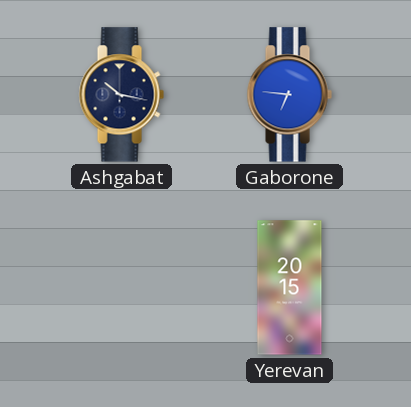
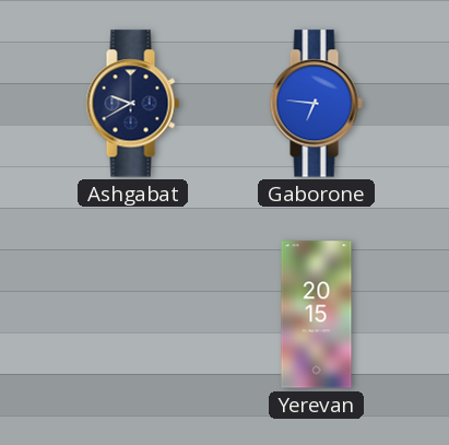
Ashgabat: 10:17 -> 9:40 (132, 104)
